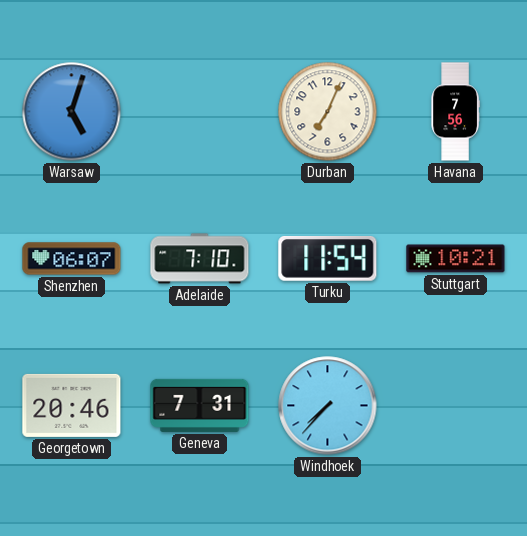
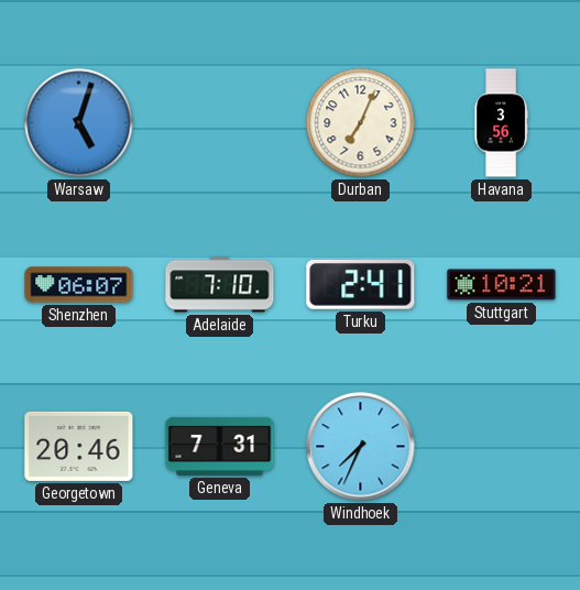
Havana: 7:56 -> 3:56 (501, 123)
Turku: 11:54 -> 2:41 (361, 285)
Windhoek: 7:37 -> 7:34 (361, 447)
